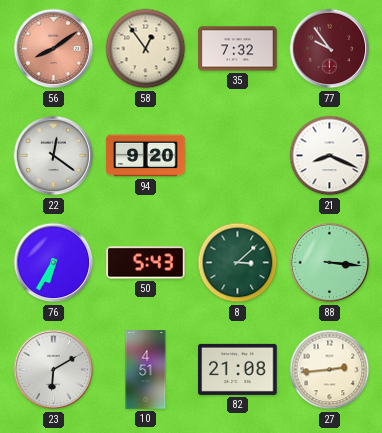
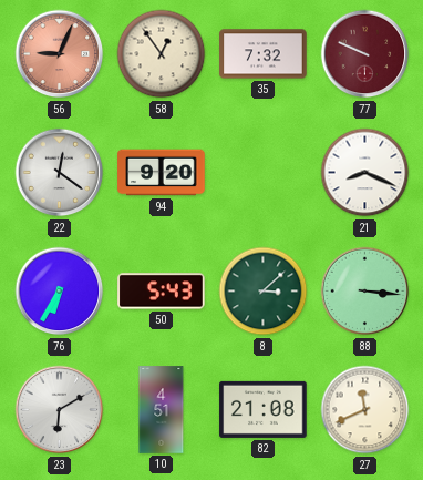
56: 8:09 -> 9:04 (60, 54)
77: 9:54 -> 9:49 (365, 54)
27: 2:44 -> 11:41 (365, 410)
